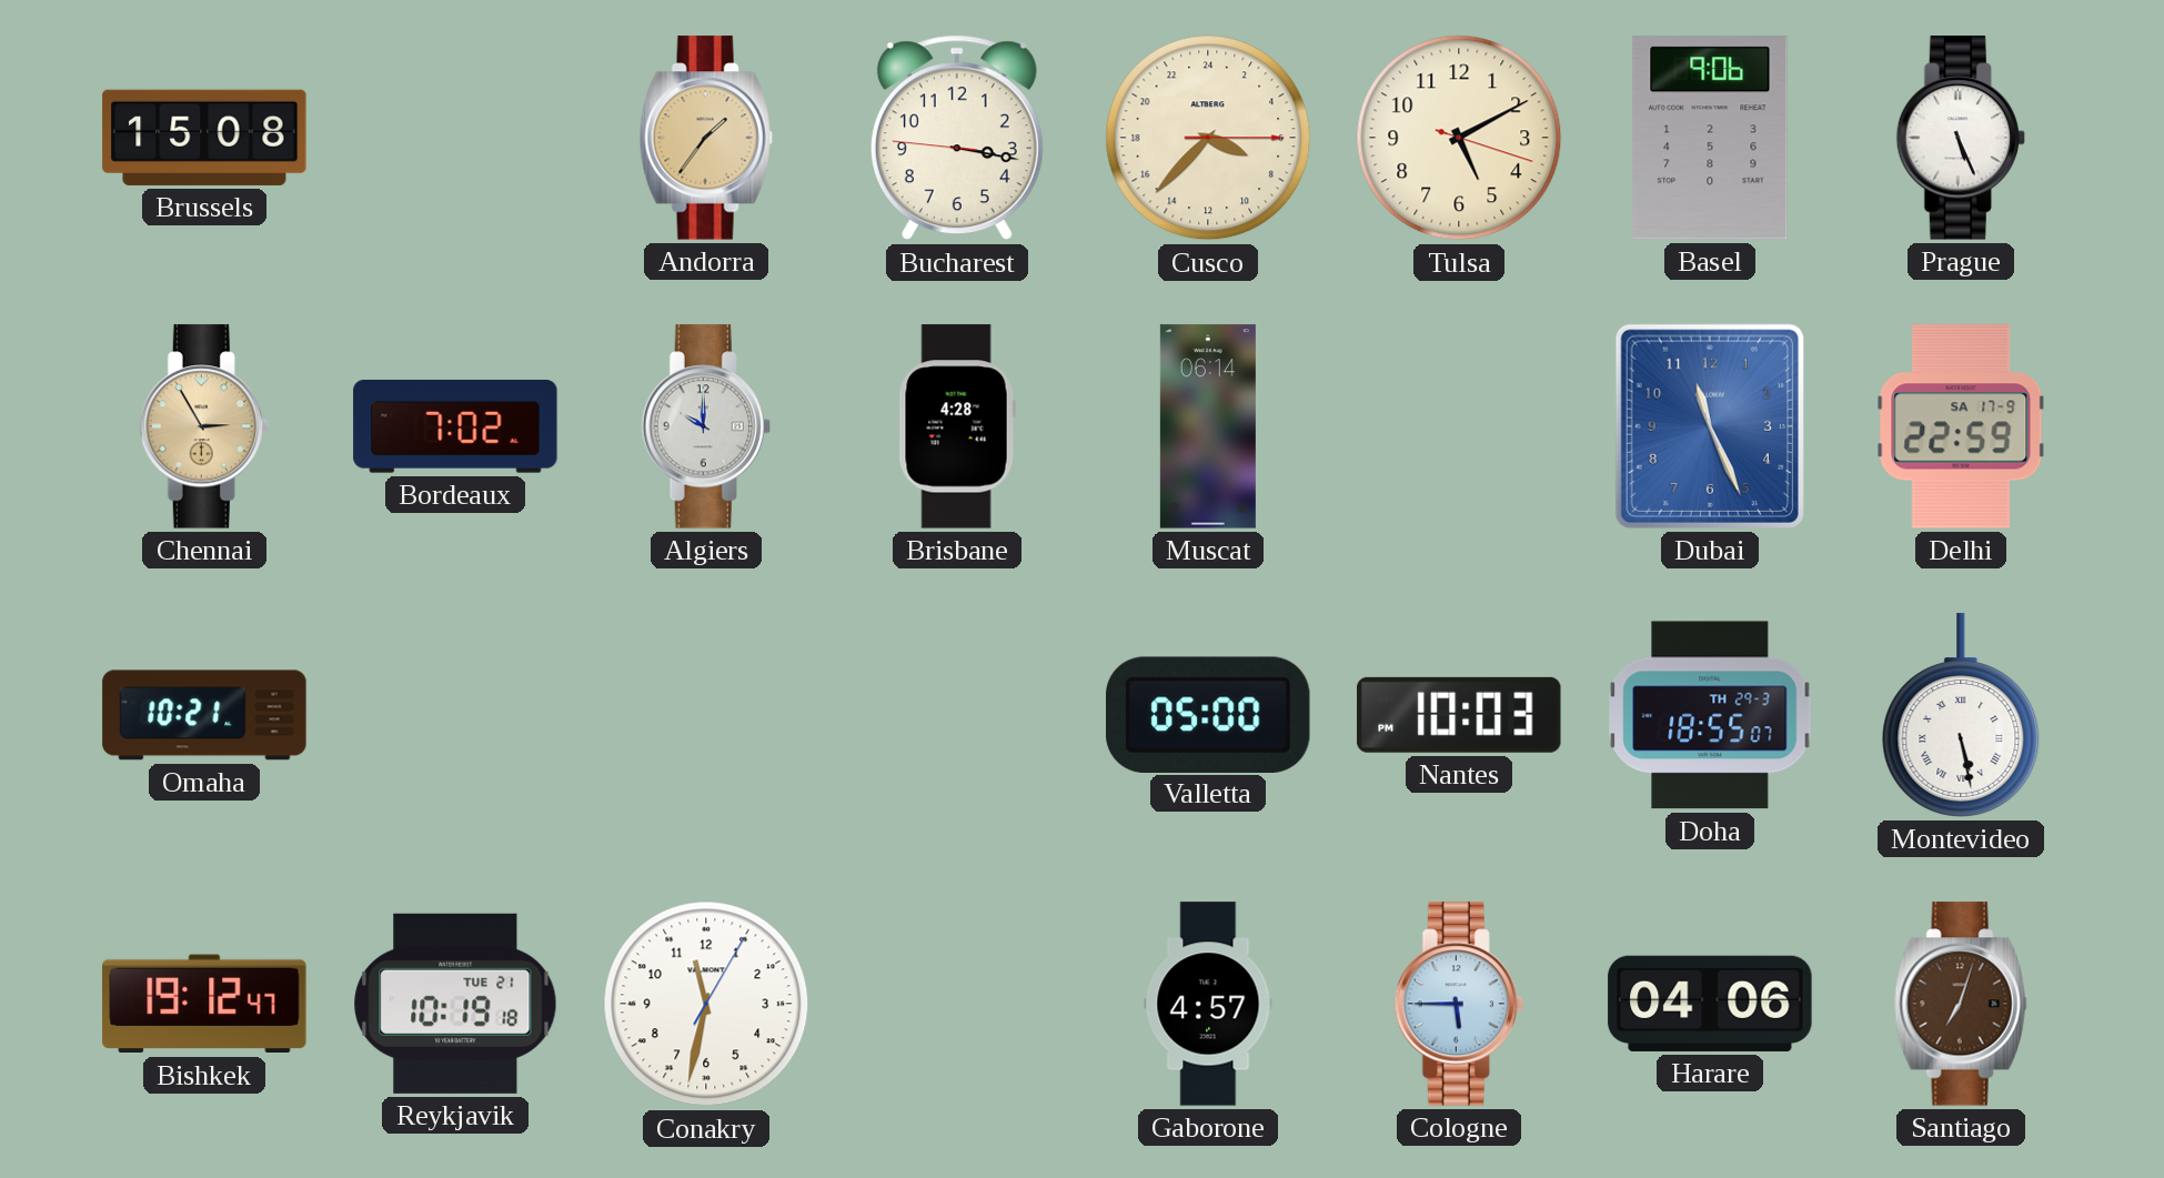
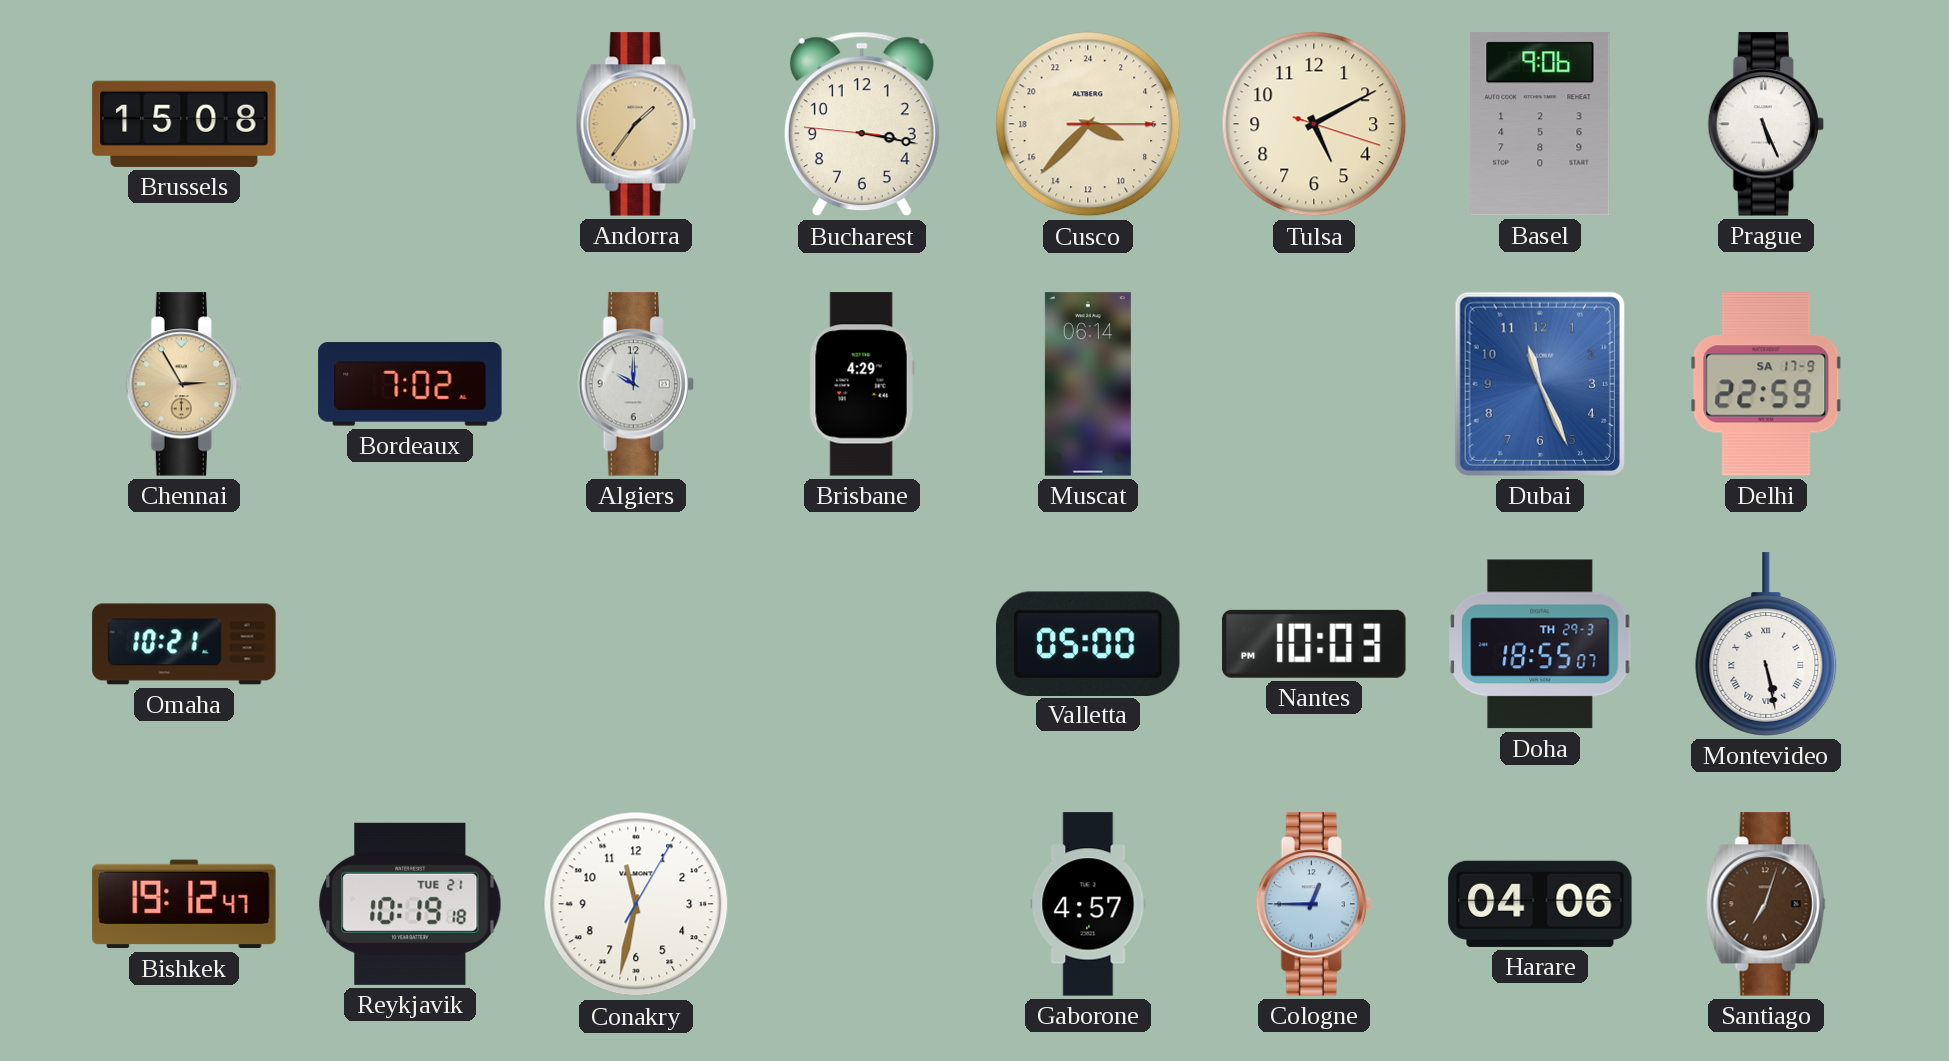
Brisbane: 4:28 -> 4:29 (862, 384)
Cologne: 5:45 -> 12:45 (1314, 904)
